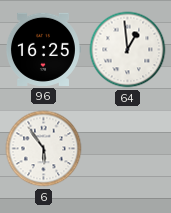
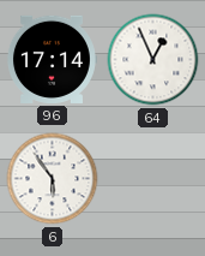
96: 16:25 -> 17:14 (52, 59)
64: 12:59 -> 12:56 (153, 60)
